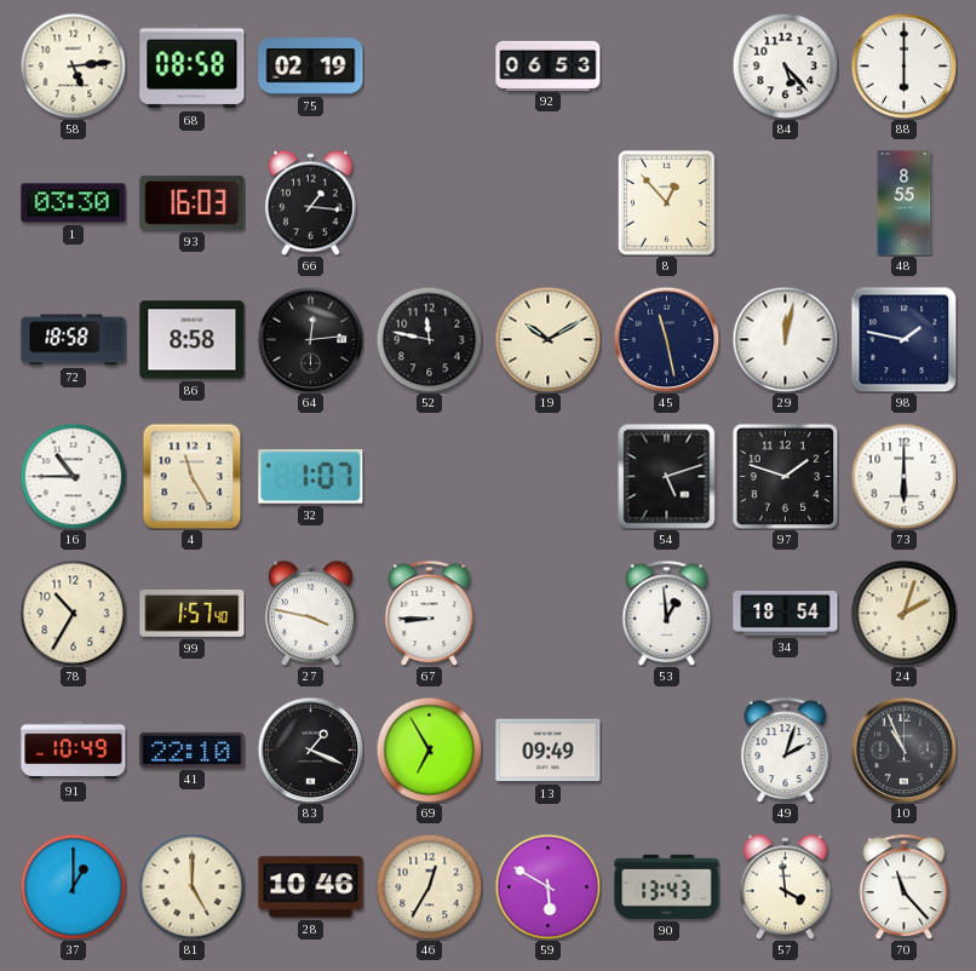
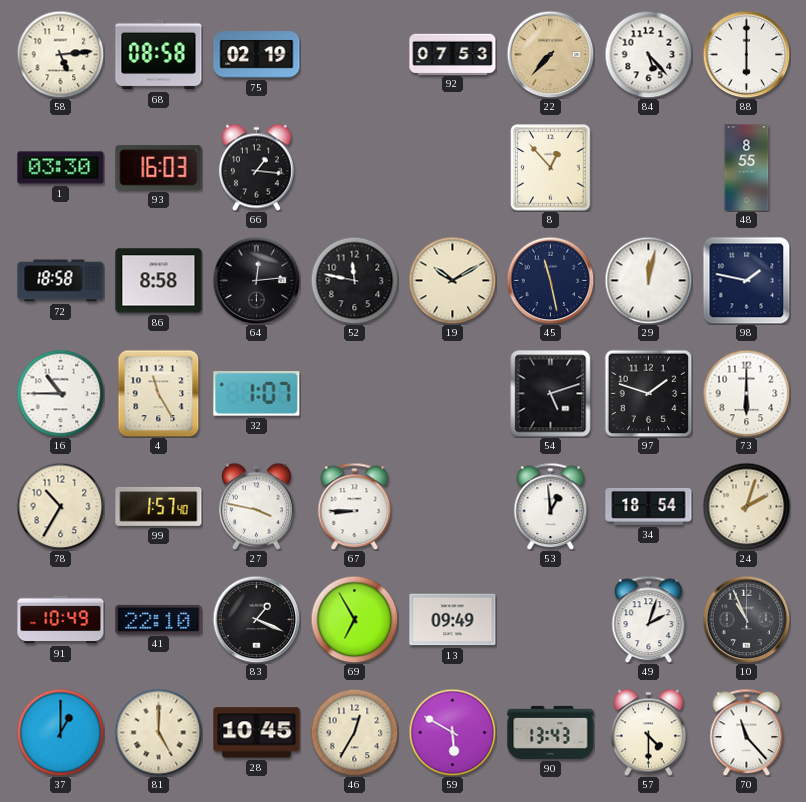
92: 06:53 -> 07:53 (453, 54)
22: none -> 7:37 (550, 54)
28: 10:46 -> 10:45 (257, 733)
57: 3:59 -> 4:30 (648, 732)
